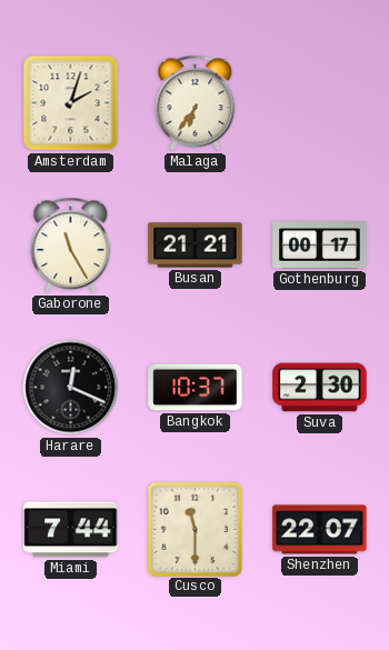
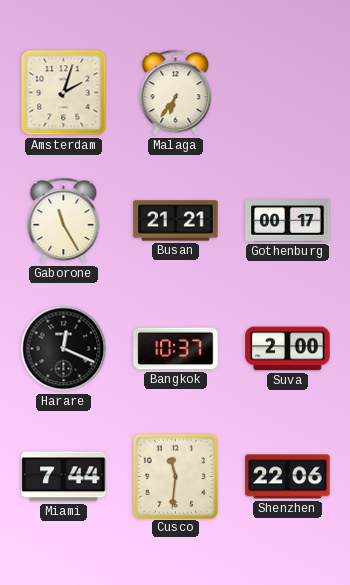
Suva: 2:30 -> 2:00 (288, 349)
Cusco: 11:30 -> 11:31 (175, 476)
Shenzhen: 22:07 -> 22:06 (288, 477)
